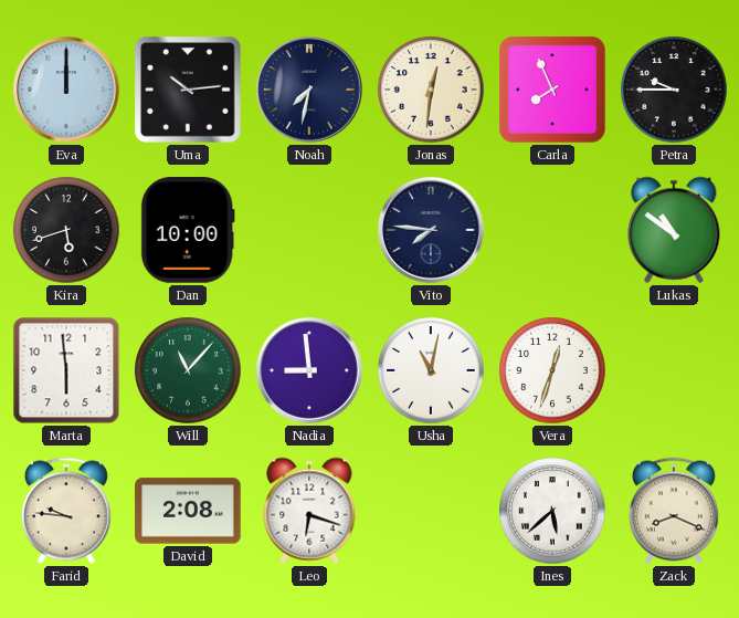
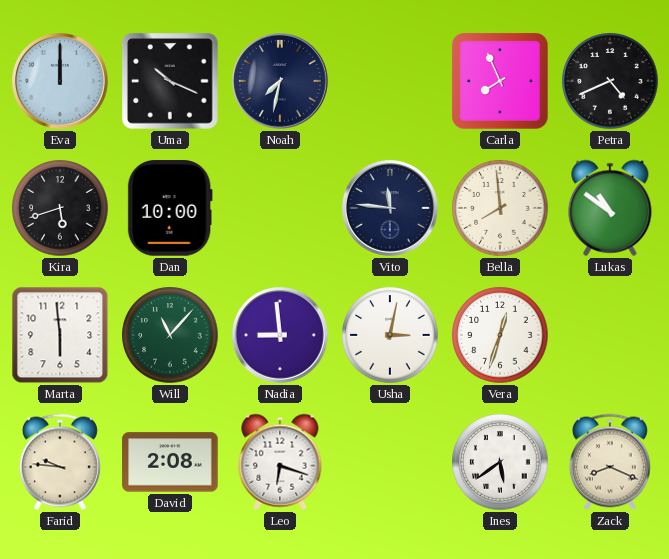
Uma: 10:14 -> 10:19 (170, 81)
Jonas: 12:31 -> none (431, 90)
Petra: 9:45 -> 4:41 (610, 81)
Vito: 7:46 -> 11:46 (391, 209)
Bella: none -> 7:59 (500, 208)
Usha: 11:02 -> 3:02 (390, 335)
Ines: 5:38 -> 5:39 (500, 462)
